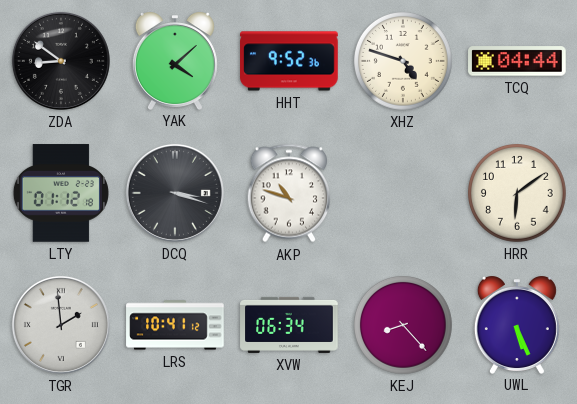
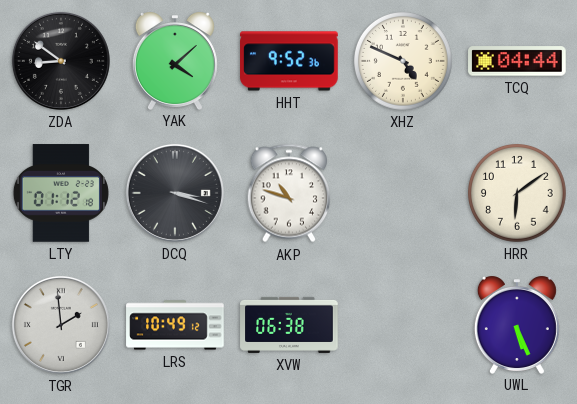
XHZ: 4:48 -> 4:49 (404, 62)
LRS: 10:41 -> 10:49 (175, 325)
XVW: 06:34 -> 06:38 (289, 325)
KEJ: 8:23 -> none (404, 326)
